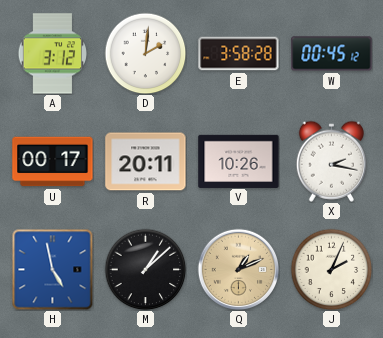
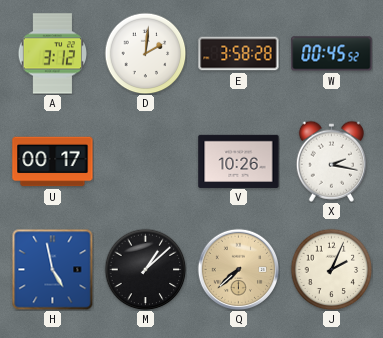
W: 00:45:12 -> 00:45:52 (332, 54)
R: 20:11 -> none (146, 162)
Q: 1:11 -> 7:38 (238, 269)
